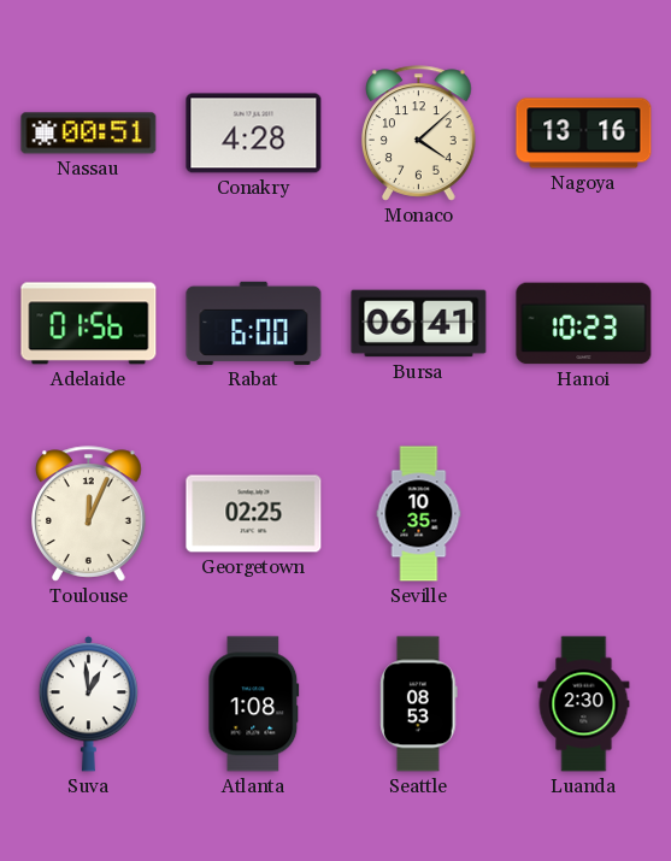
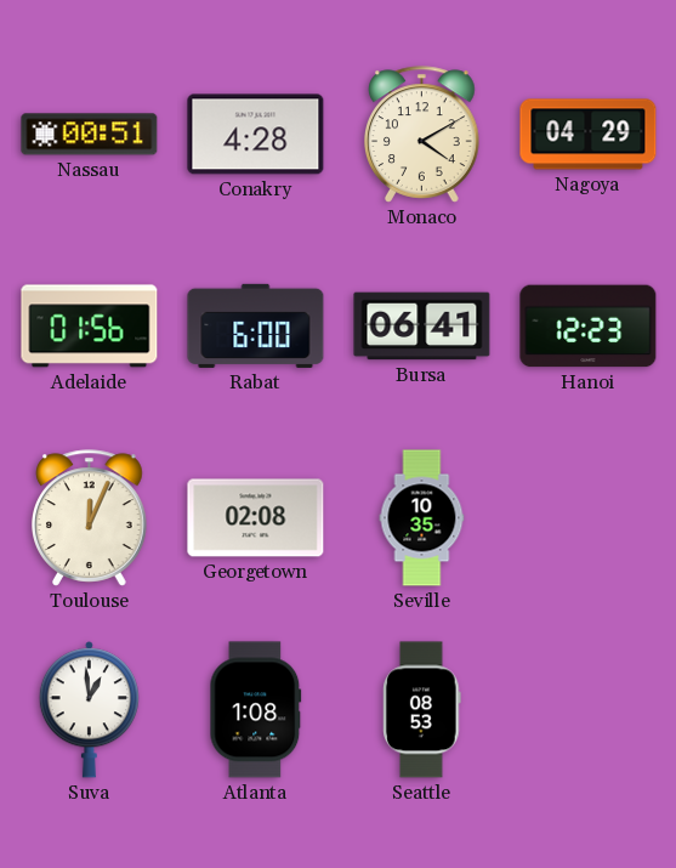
Monaco: 4:08 -> 4:10 (422, 135)
Nagoya: 13:16 -> 04:29 (589, 135)
Hanoi: 10:23 -> 12:23 (589, 327)
Georgetown: 02:25 -> 02:08 (256, 518)
Luanda: 2:30 -> none (584, 704)
